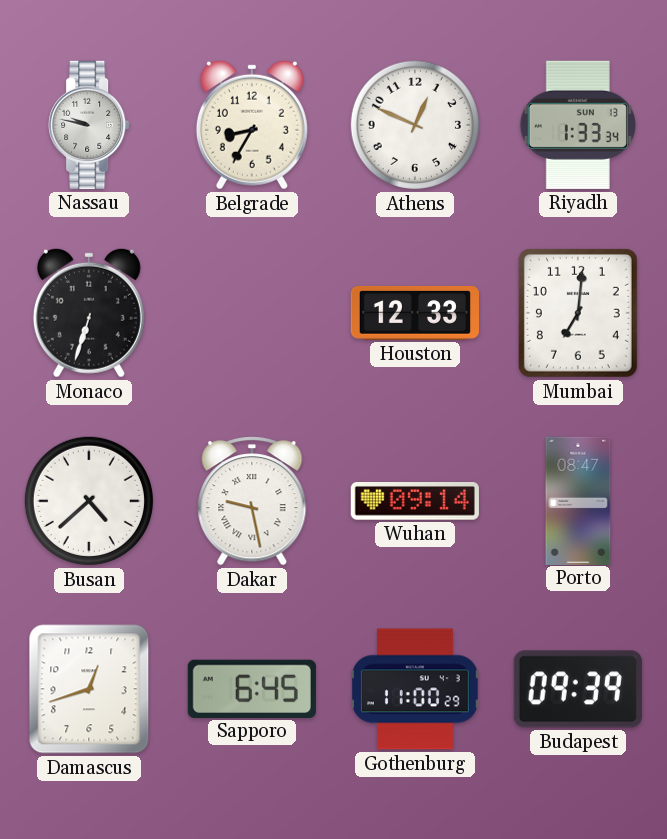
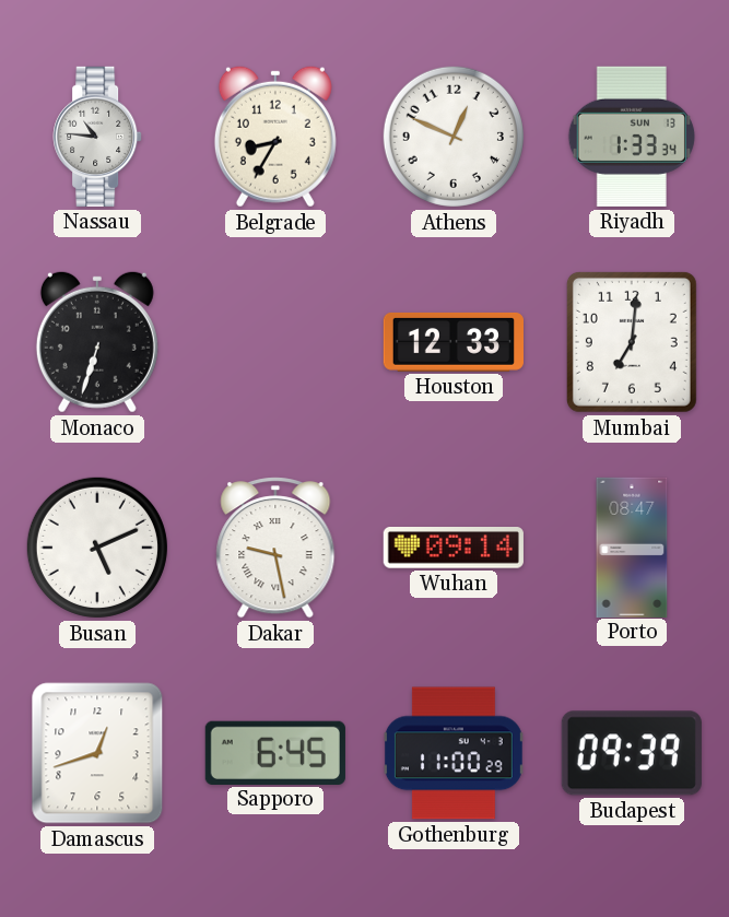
Nassau: 9:47 -> 10:46 (97, 137)
Busan: 4:38 -> 5:11 (97, 548)
